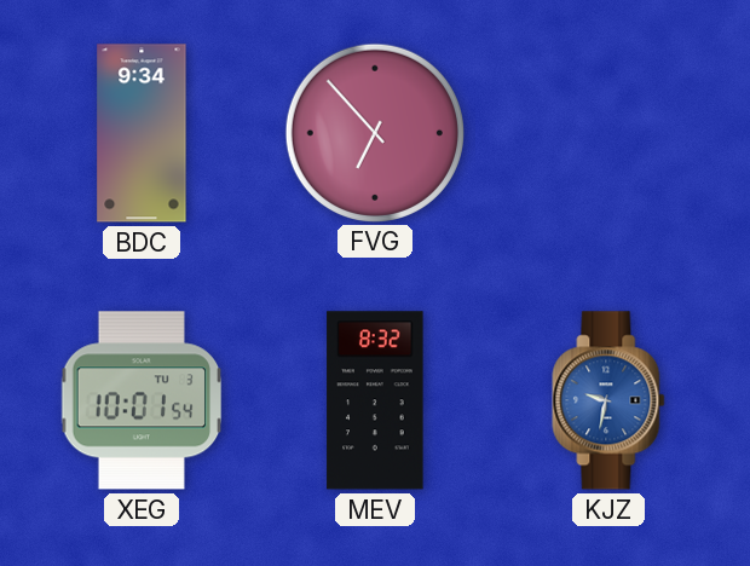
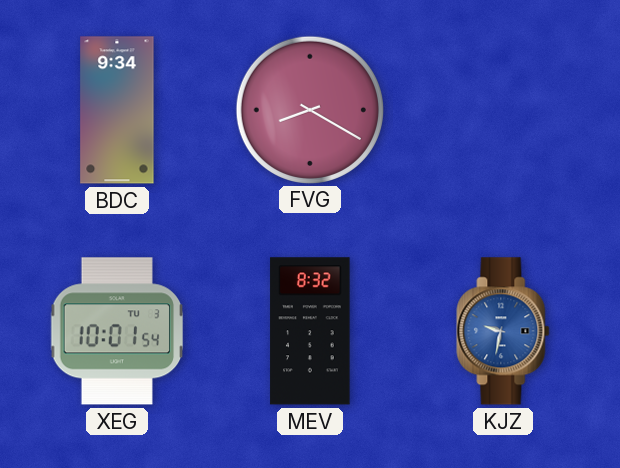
FVG: 6:53 -> 8:20 (309, 109)
